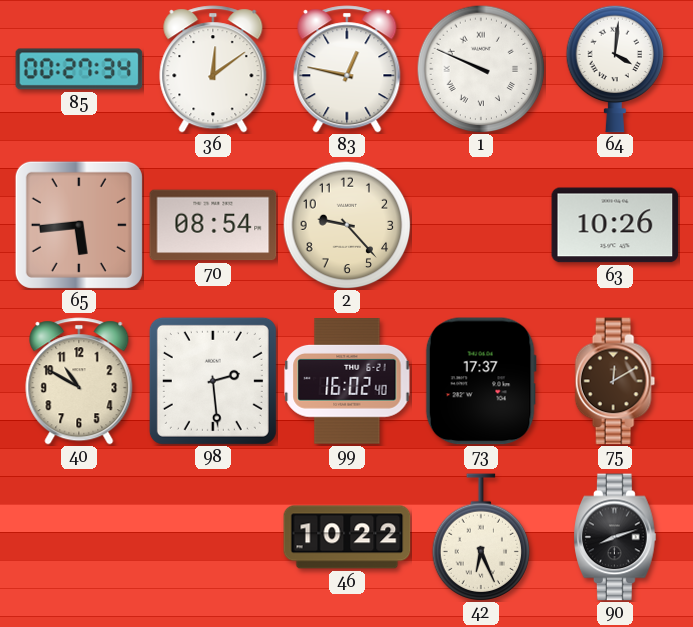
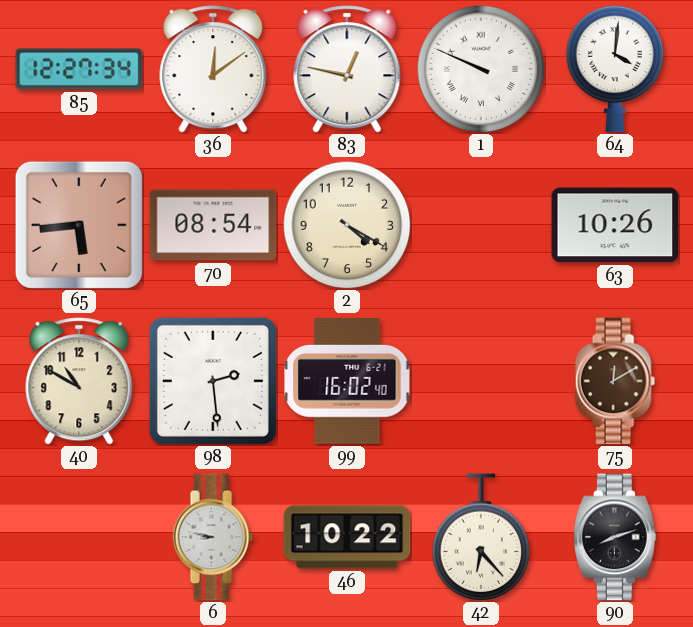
85: 00:27 -> 12:27 (79, 69)
2: 9:23 -> 4:20 (347, 225)
73: 17:37 -> none (481, 381)
6: none -> 8:47 (213, 537)
42: 6:26 -> 6:23 (481, 537)
